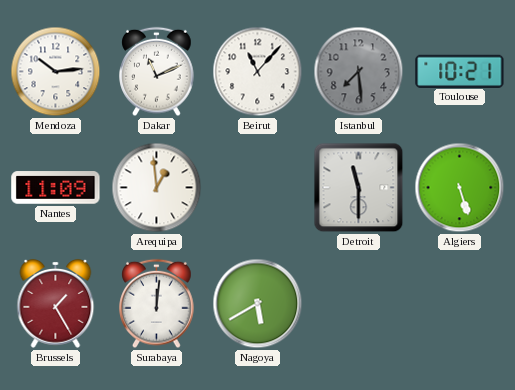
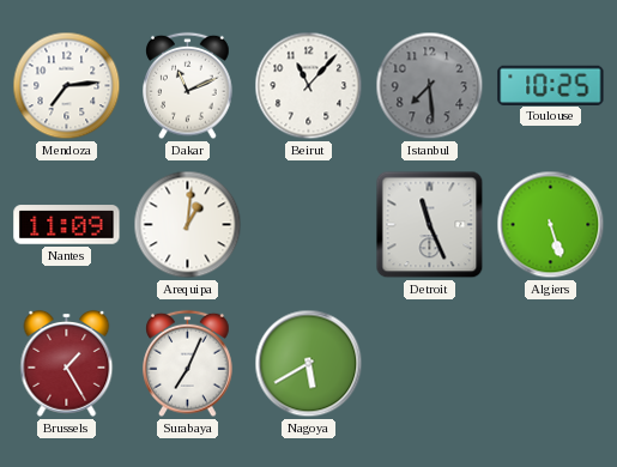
Mendoza: 10:14 -> 7:14 (67, 86)
Toulouse: 10:21 -> 10:25 (551, 85)
Arequipa: 12:59 -> 1:01 (188, 225)
Detroit: 11:30 -> 11:26 (430, 225)
Surabaya: 12:01 -> 7:04 (188, 364)
